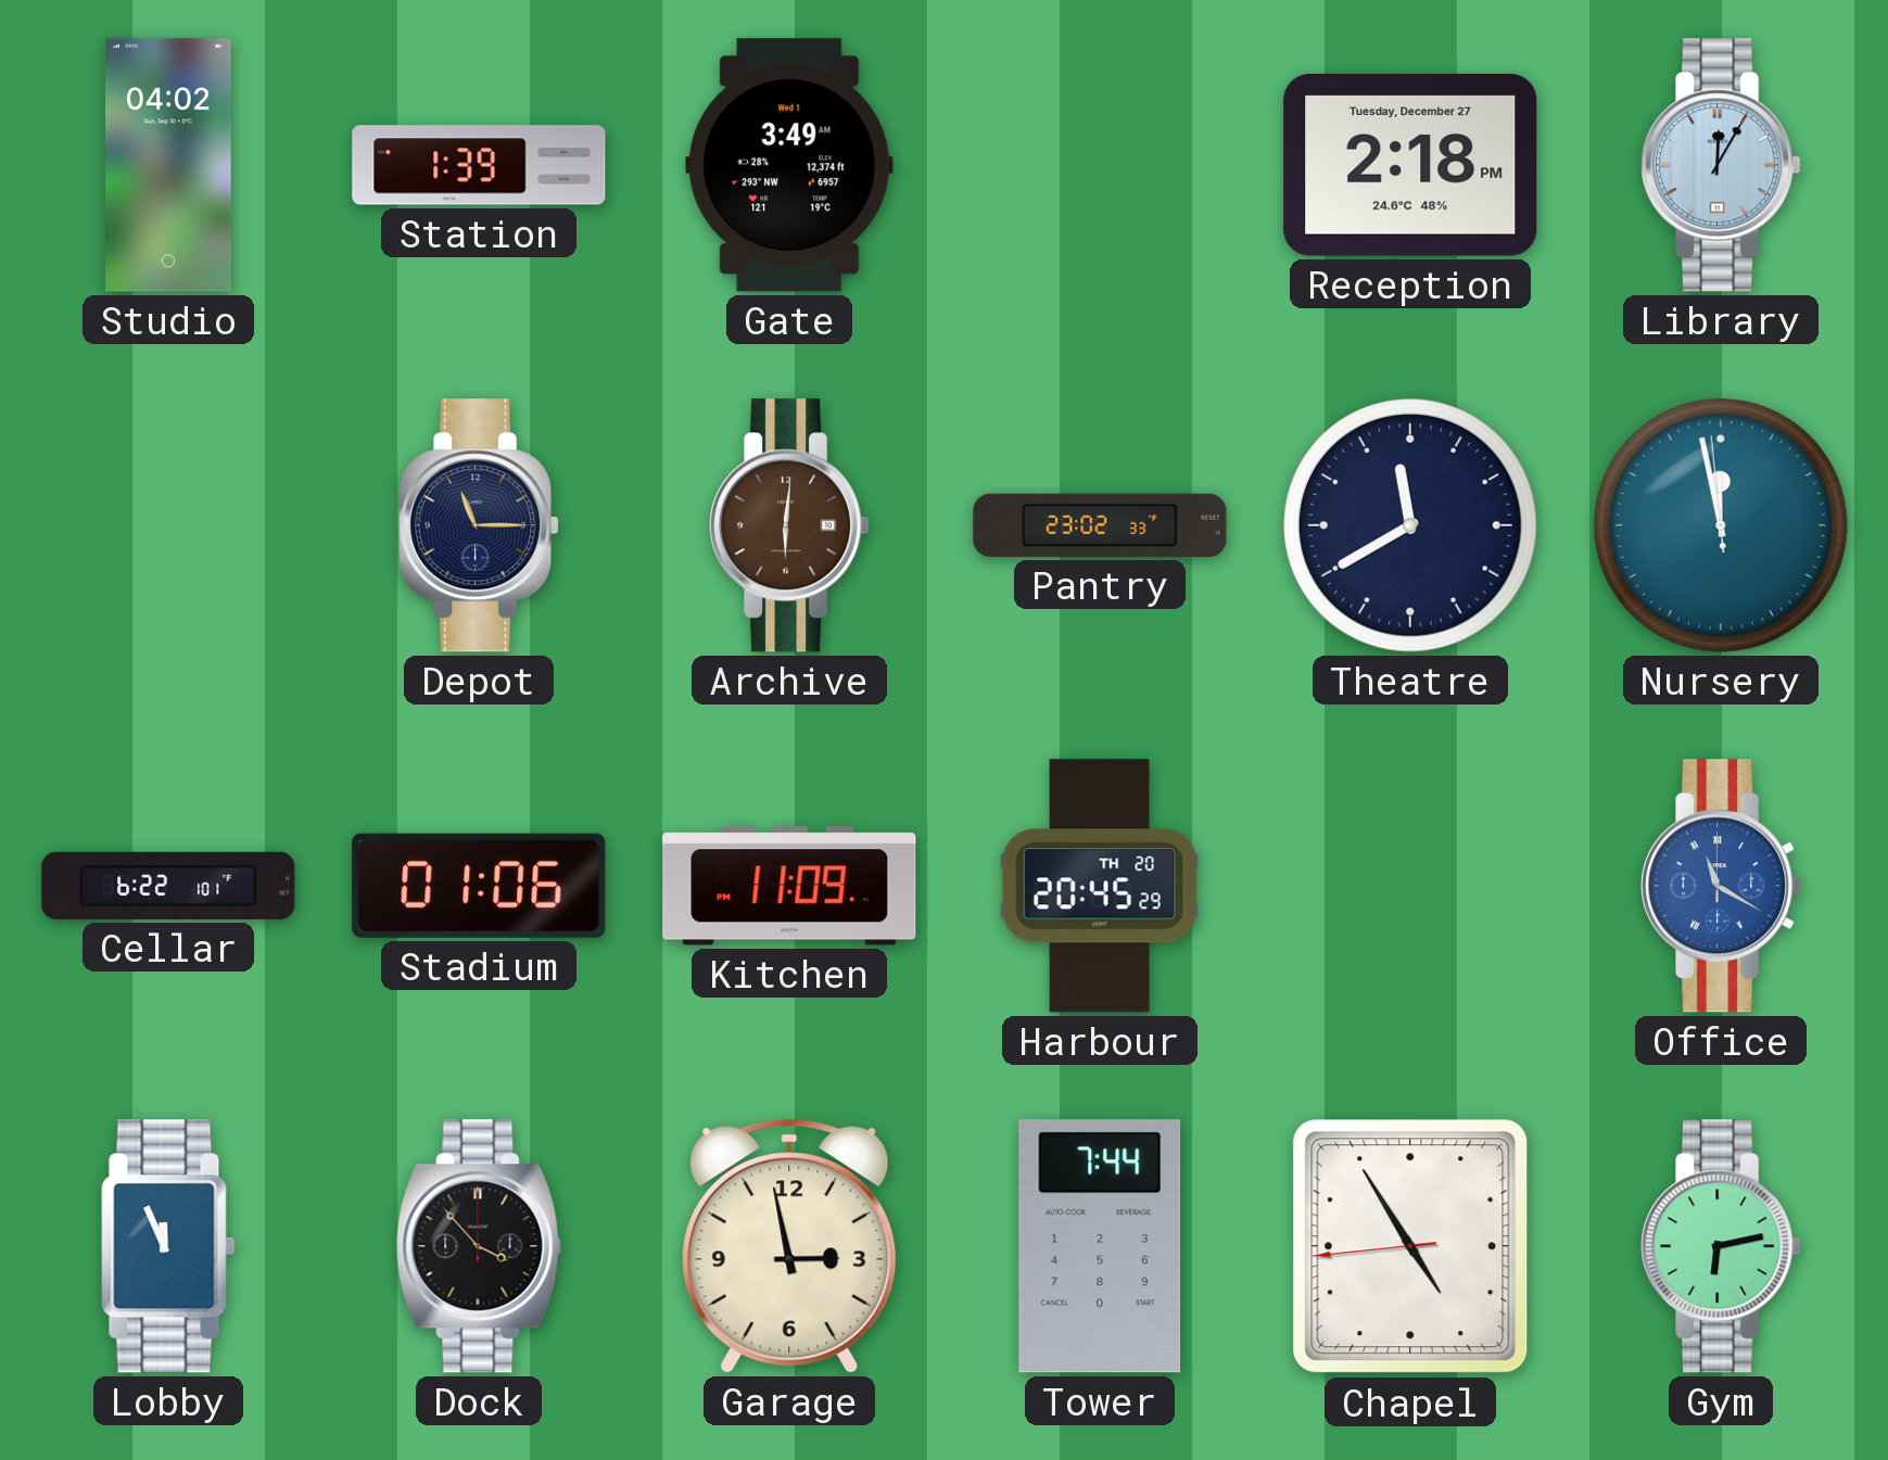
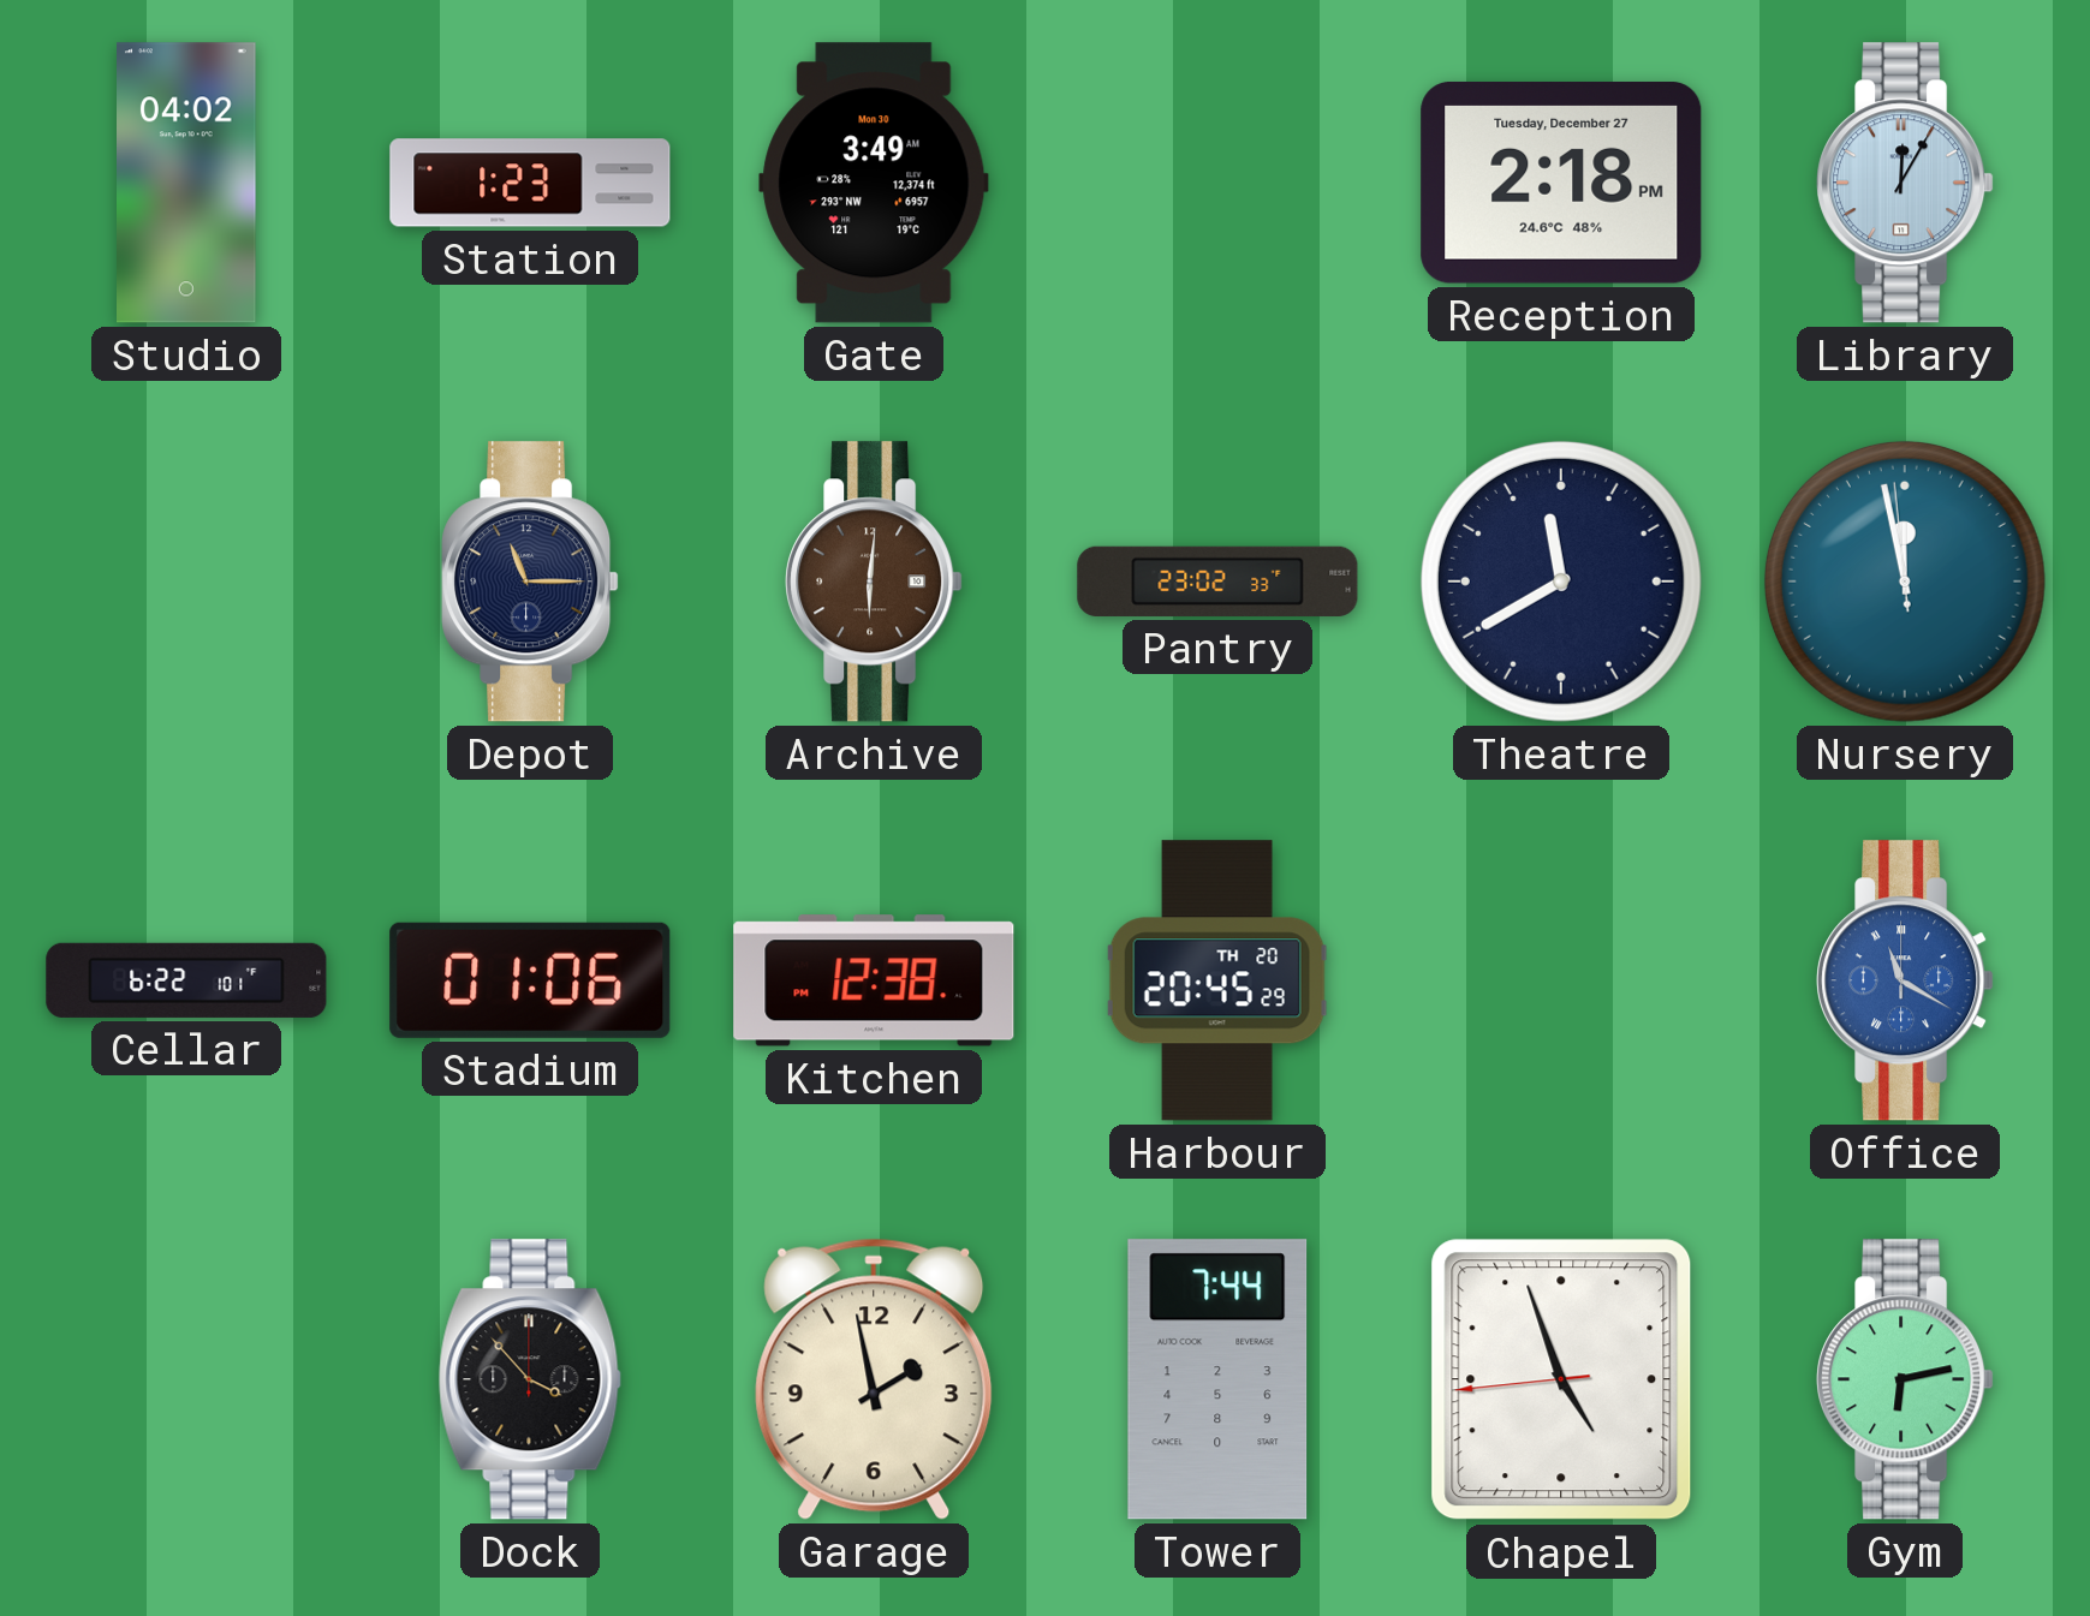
Station: 1:39 -> 1:23 (530, 183)
Gate date: Wed 1 -> Mon 30 (874, 183)
Kitchen: 11:09 -> 12:38 (874, 980)
Lobby: 11:56 -> none (168, 1246)
Garage: 2:58 -> 1:58 (874, 1379)
Chapel: 4:54 -> 4:56 (1561, 1379)
